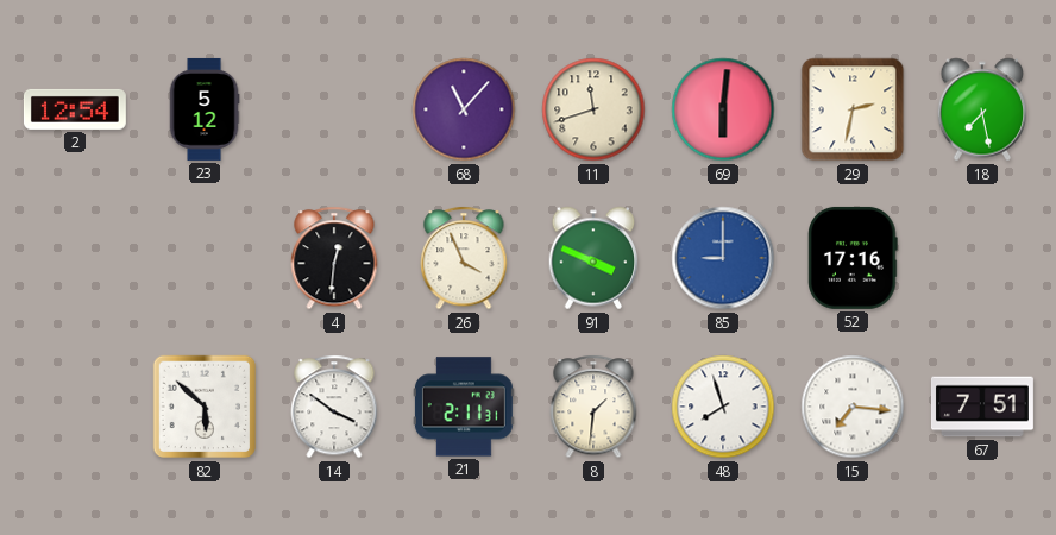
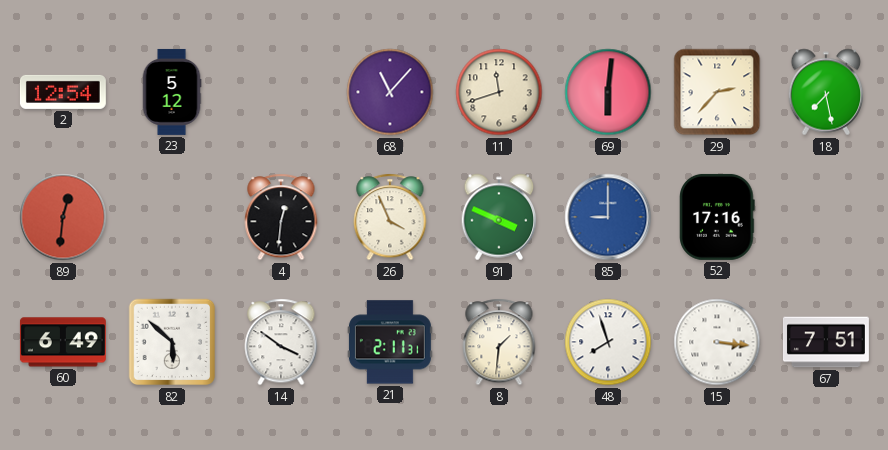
29: 2:32 -> 2:37 (717, 92)
89: none -> 12:31 (63, 217)
60: none -> 6:49 (63, 342)
15: 7:16 -> 3:16 (717, 342)
